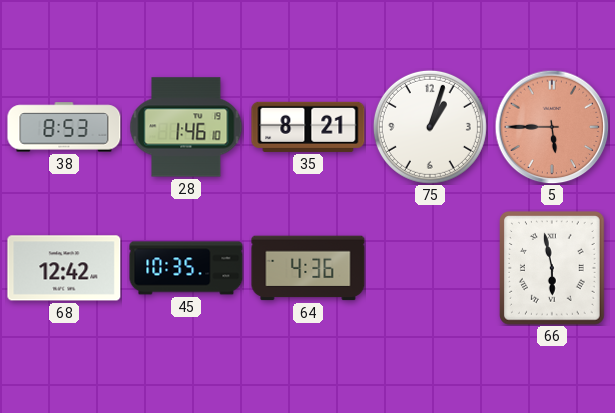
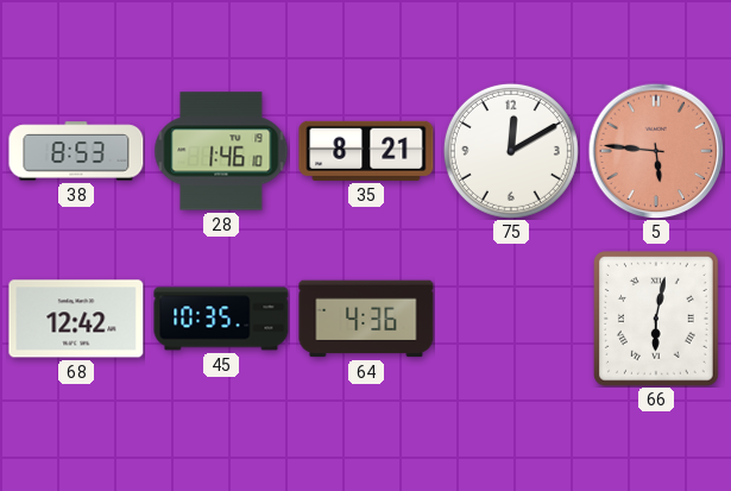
75: 1:03 -> 12:10 (511, 151)
5: 5:45 -> 5:46 (656, 151)
66: 5:58 -> 6:02 (657, 319)
